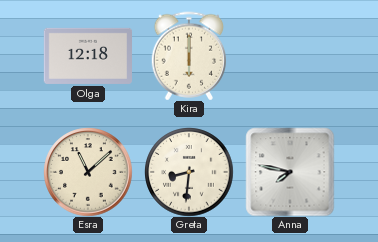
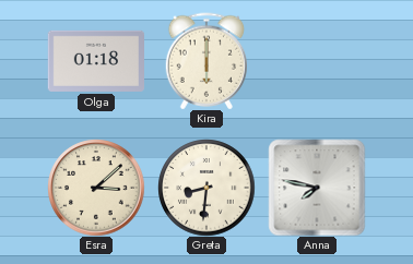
Olga: 12:18 -> 01:18 (96, 61)
Esra: 11:08 -> 3:08 (96, 188)
